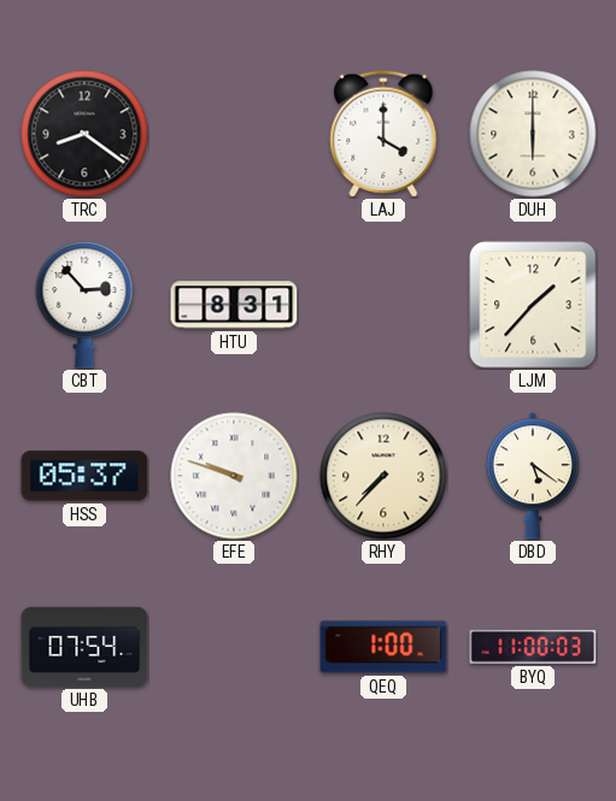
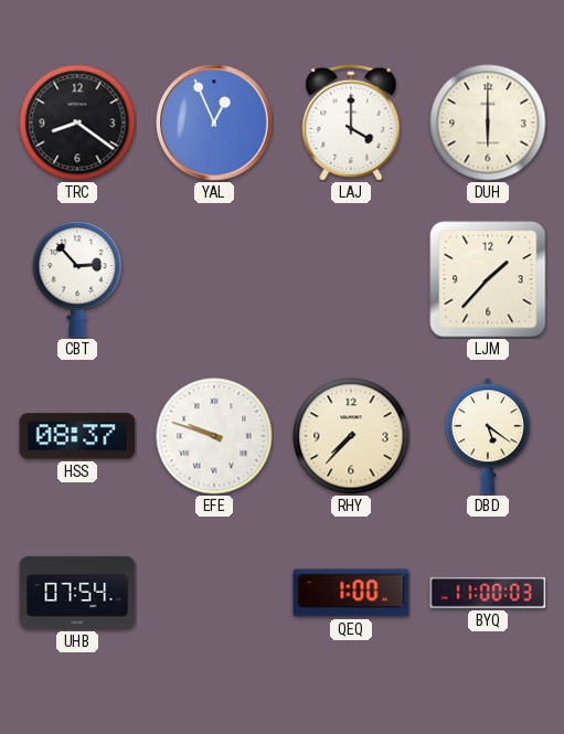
YAL: none -> 12:56 (214, 123)
HTU: 8:31 -> none (234, 305)
HSS: 05:37 -> 08:37 (77, 436)
